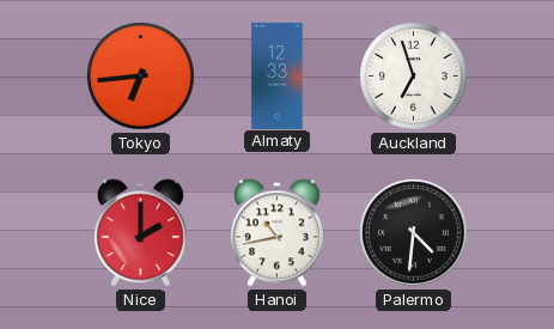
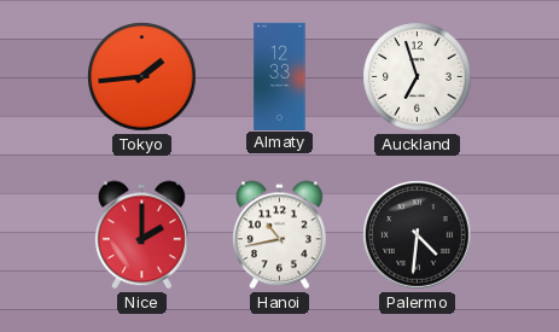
Tokyo: 6:44 -> 1:44 (142, 77)
